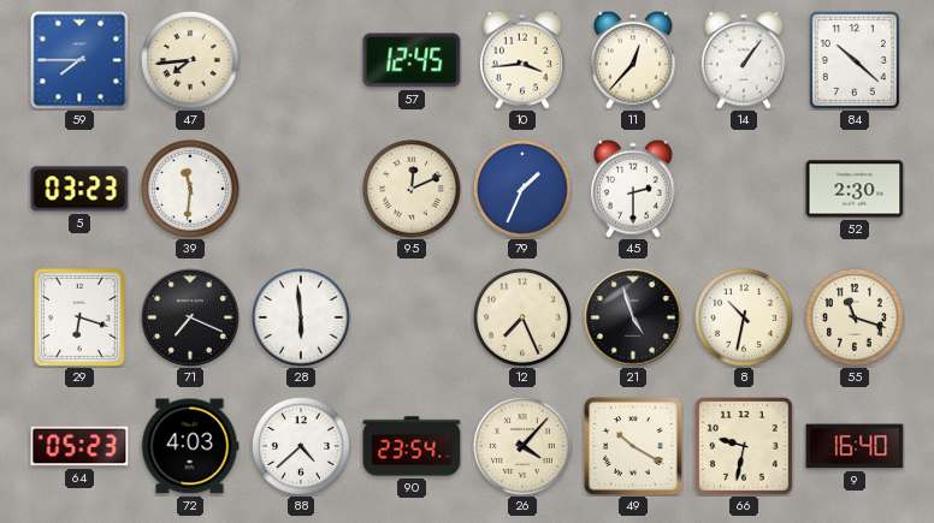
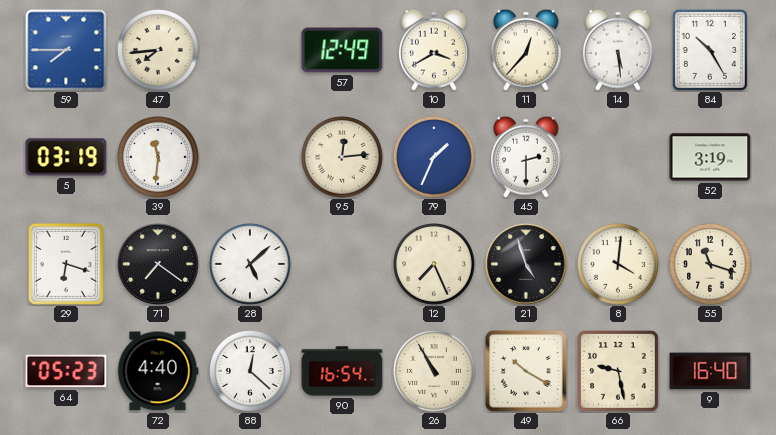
57: 12:45 -> 12:49 (342, 50)
10: 3:44 -> 3:40 (434, 50)
14: 1:06 -> 5:29 (618, 50)
84: 10:22 -> 10:25 (710, 50)
5: 03:23 -> 03:19 (66, 157)
95: 12:11 -> 12:14 (343, 158)
52: 2:30 -> 3:19 (710, 157)
71: 7:19 -> 7:21 (158, 264)
28: 5:59 -> 5:08 (251, 265)
8: 10:32 -> 4:01 (619, 265)
72: 4:03 -> 4:40 (158, 371)
88: 4:38 -> 12:22 (251, 372)
90: 23:54 -> 16:54 (342, 371)
26: 4:07 -> 10:55 (435, 372)
66: 9:32 -> 9:28 (619, 372)
